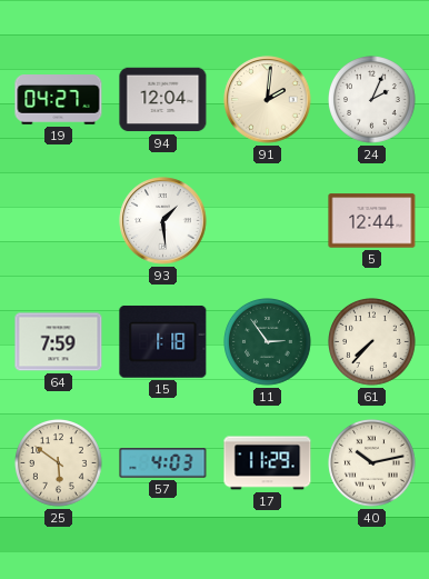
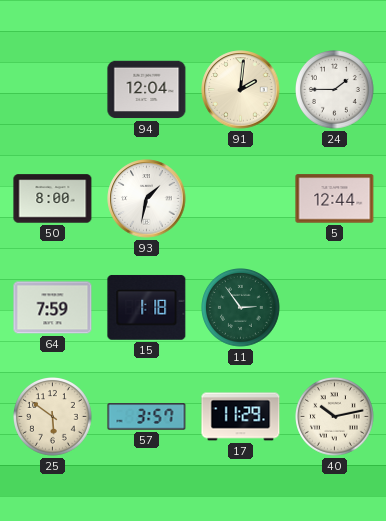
19: 04:27 -> none (59, 100)
24: 2:04 -> 1:45 (335, 90)
50: none -> 8:00 (53, 199)
93: 1:29 -> 1:32 (147, 199)
61: 7:37 -> none (372, 342)
57: 4:03 -> 3:57 (147, 417)
